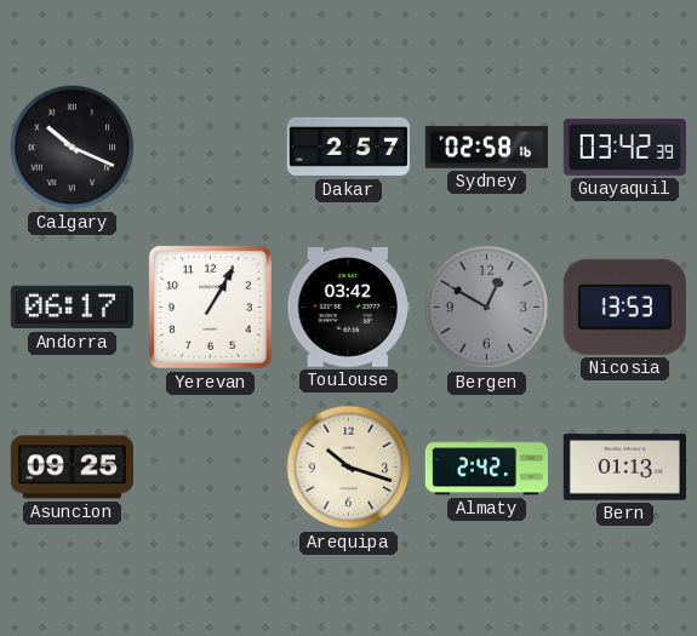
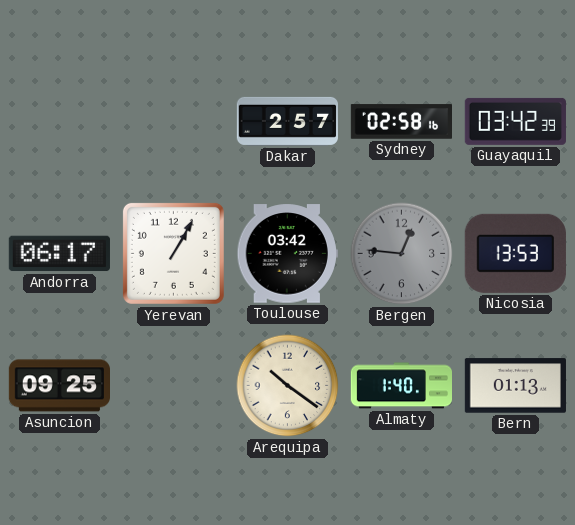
Calgary: 10:19 -> none (73, 148)
Bergen: 12:50 -> 12:46 (402, 254)
Arequipa: 10:18 -> 10:21 (288, 386)
Almaty: 2:42 -> 1:40 (402, 386)
